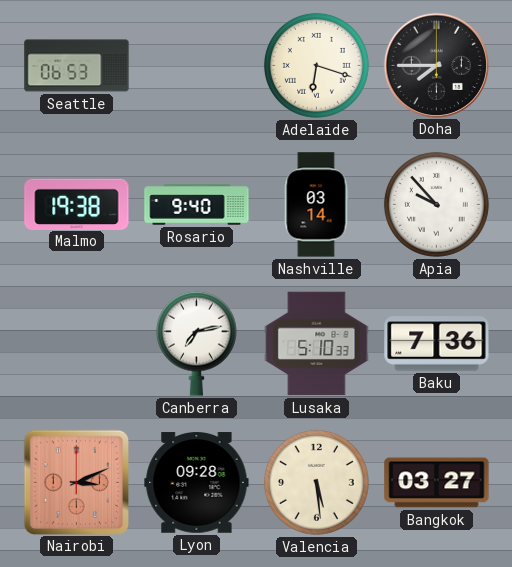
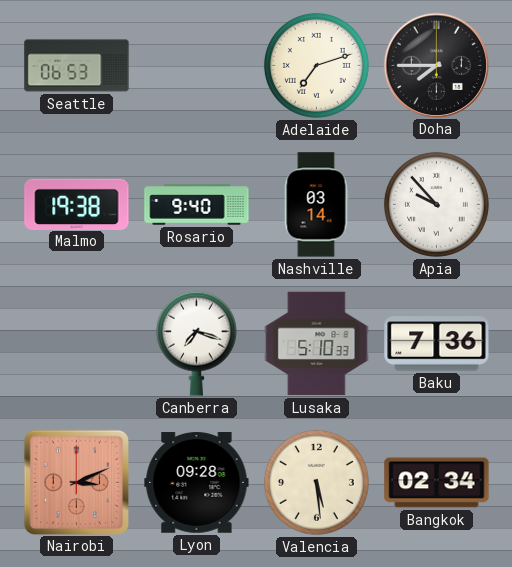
Adelaide: 6:18 -> 7:12 (316, 65)
Canberra: 7:13 -> 7:18 (196, 343)
Bangkok: 03:27 -> 02:34 (437, 483)
